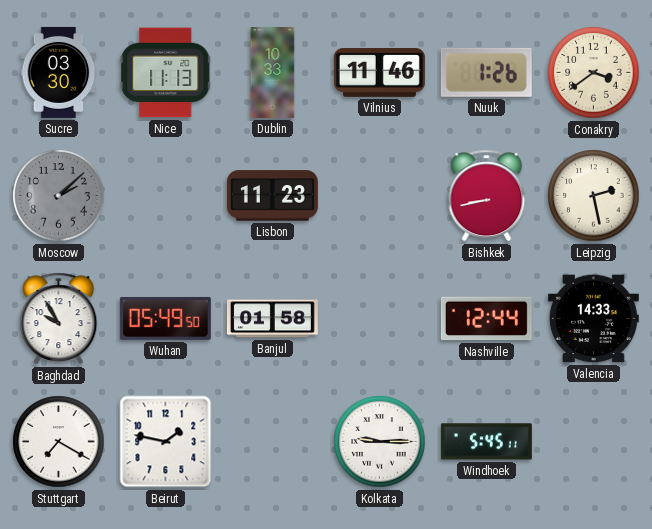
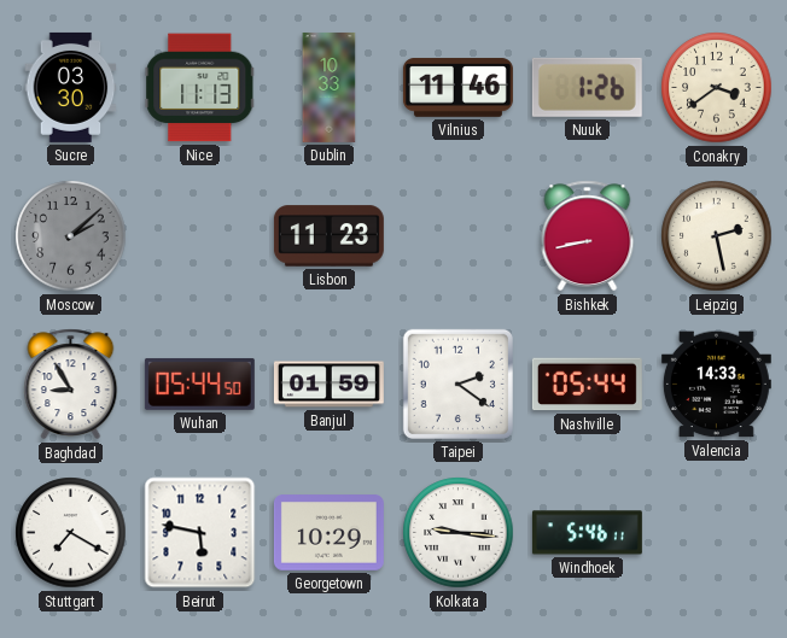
Baghdad: 9:55 -> 8:55 (71, 385)
Wuhan: 05:49 -> 05:44 (199, 384)
Banjul: 01:58 -> 01:59 (328, 385)
Taipei: none -> 2:21 (457, 384)
Nashville: 12:44 -> 05:44 (587, 385)
Beirut: 1:47 -> 5:47 (200, 533)
Georgetown: none -> 10:29 (328, 533)
Kolkata: 9:15 -> 9:16 (459, 533)
Windhoek: 5:45 -> 5:46 (587, 533)
